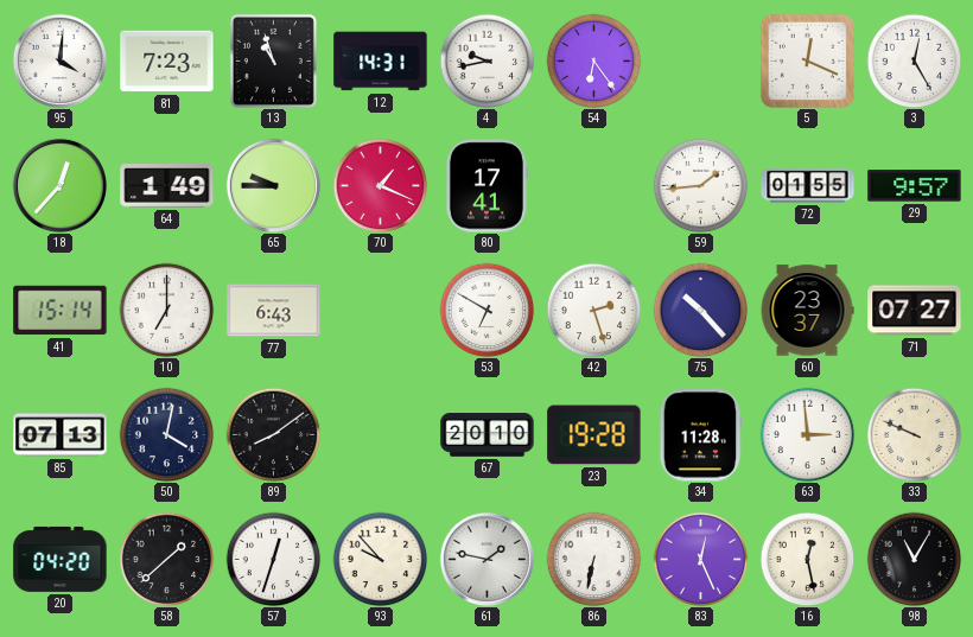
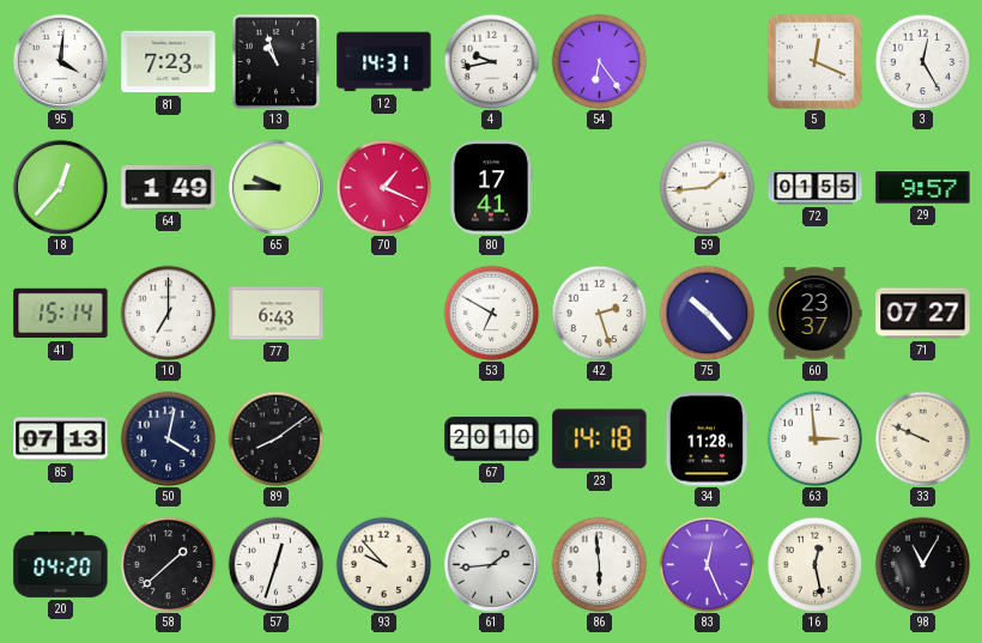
23: 19:28 -> 14:18 (600, 439)
61: 1:47 -> 1:44 (491, 564)
86: 6:32 -> 5:59 (599, 564)
